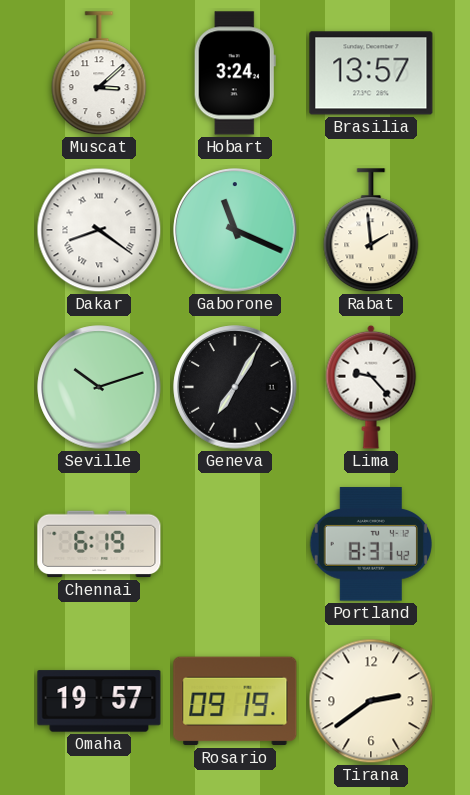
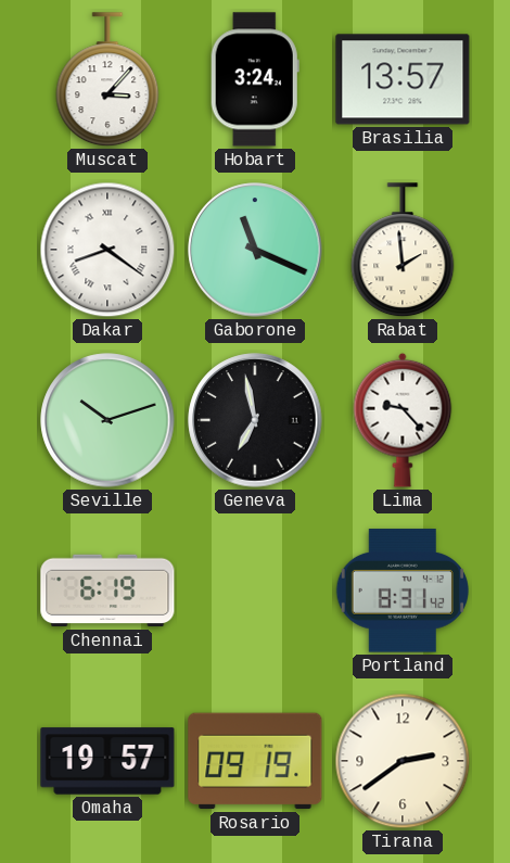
Muscat: 3:08 -> 3:07 (107, 80)
Geneva: 7:05 -> 6:58 (255, 420)
